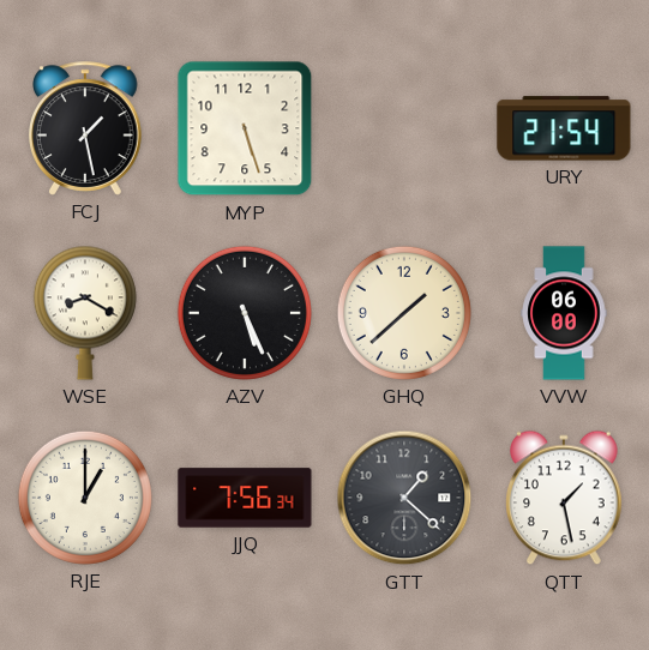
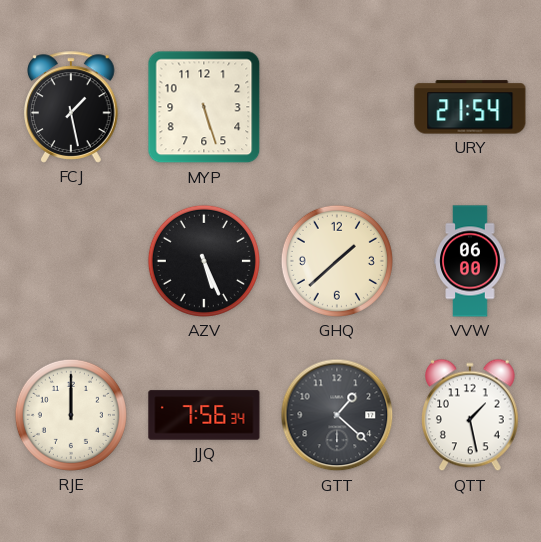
WSE: 8:20 -> none (85, 313)
RJE: 1:00 -> 12:00 (71, 415)
